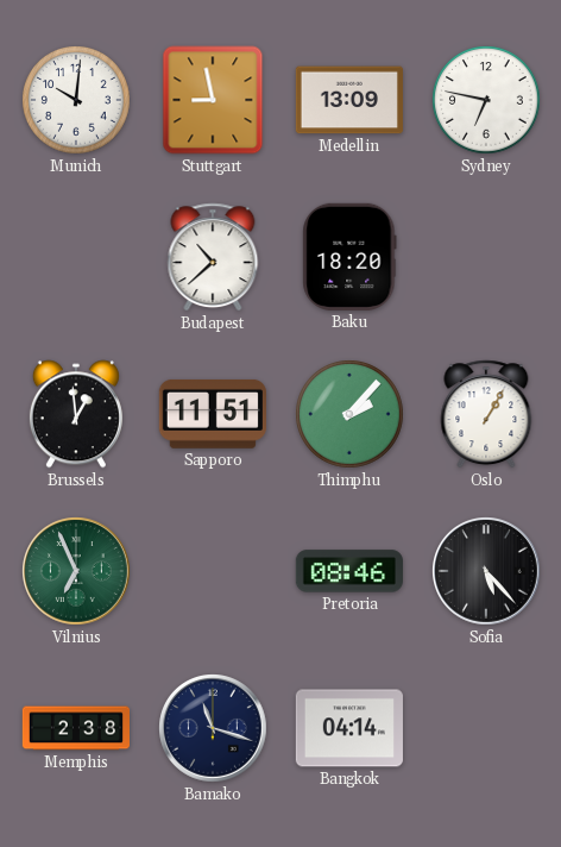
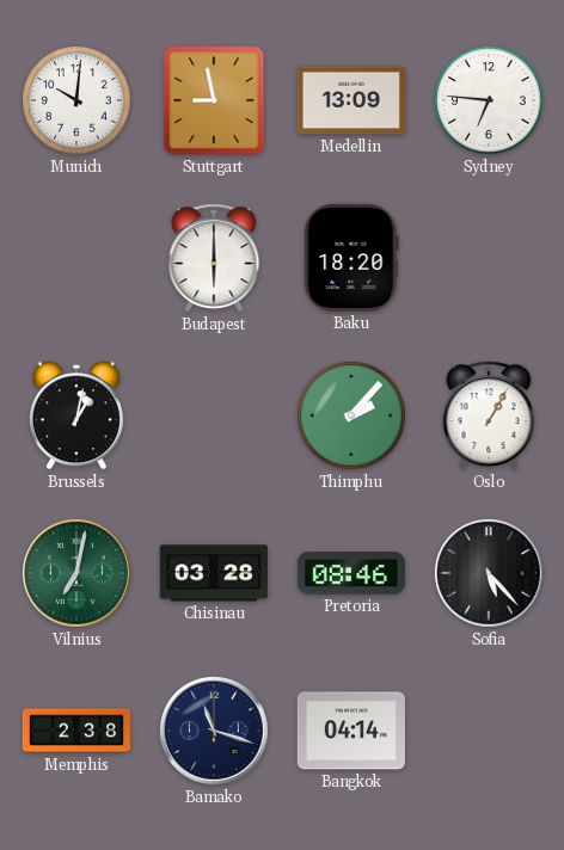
Sydney: 6:47 -> 6:46 (489, 100)
Budapest: 10:38 -> 6:00 (214, 258)
Brussels: 12:59 -> 1:02 (76, 415)
Sapporo: 11:51 -> none (213, 414)
Vilnius: 6:56 -> 7:02 (78, 574)
Chisinau: none -> 03:28 (214, 573)
